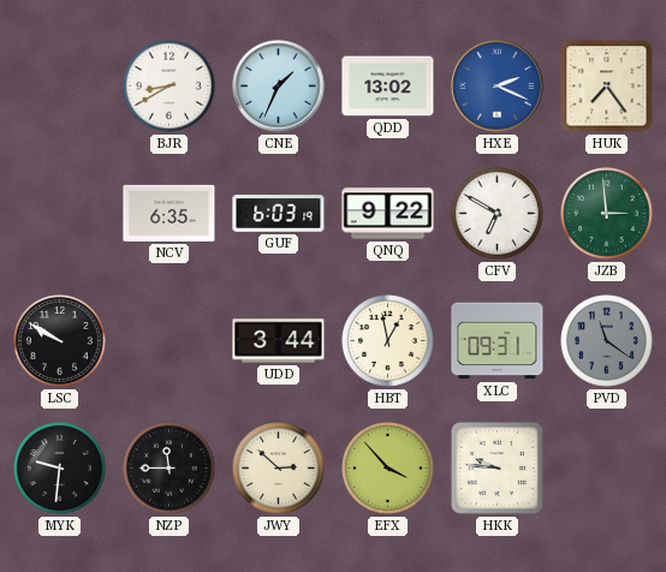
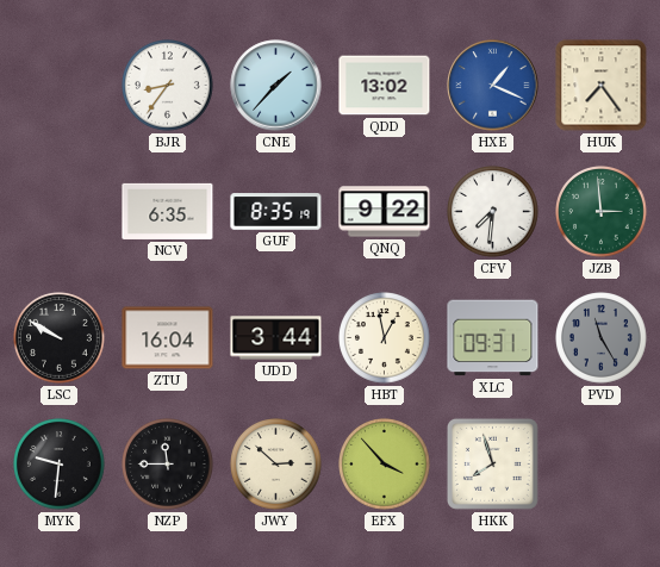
BJR: 8:40 -> 8:36 (168, 86)
CNE: 1:34 -> 1:37 (276, 86)
HXE: 2:19 -> 1:19 (493, 86)
GUF: 6:03 -> 8:35 (276, 212)
CFV: 6:50 -> 7:31 (493, 212)
ZTU: none -> 16:04 (168, 338)
PVD: 11:21 -> 11:25 (602, 338)
HKK: 9:46 -> 7:57 (492, 463)
